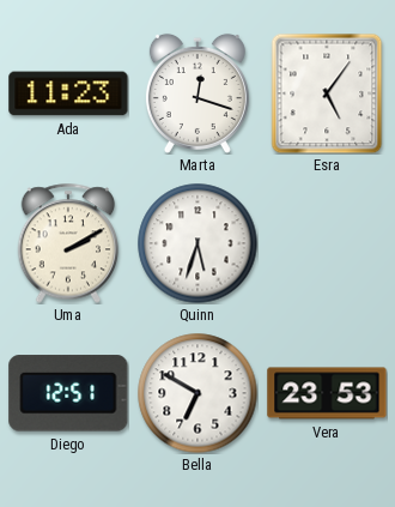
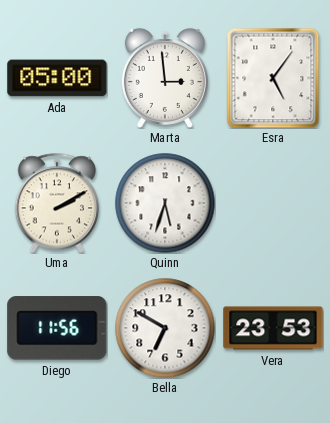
Ada: 11:23 -> 05:00 (57, 78)
Marta: 12:18 -> 2:59 (165, 78)
Diego: 12:51 -> 11:56 (57, 328)
